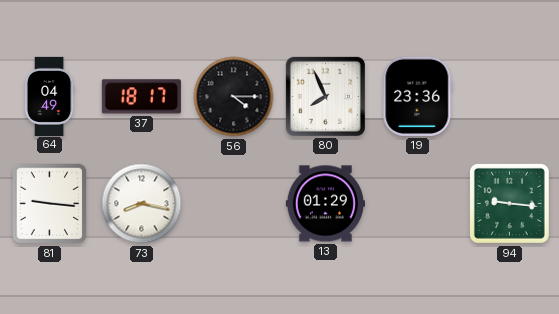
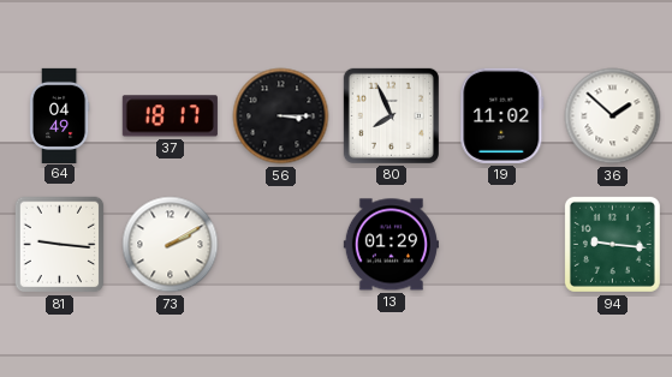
56: 4:15 -> 3:15 (281, 116)
19: 23:36 -> 11:02 (502, 115)
36: none -> 1:52 (613, 116)
73: 8:17 -> 2:10 (171, 245)
